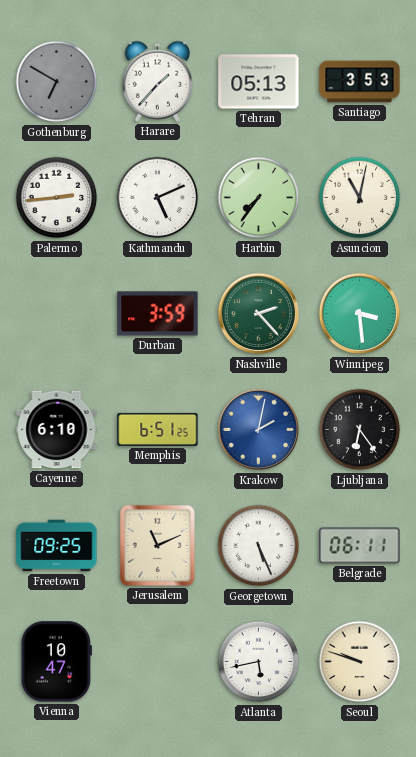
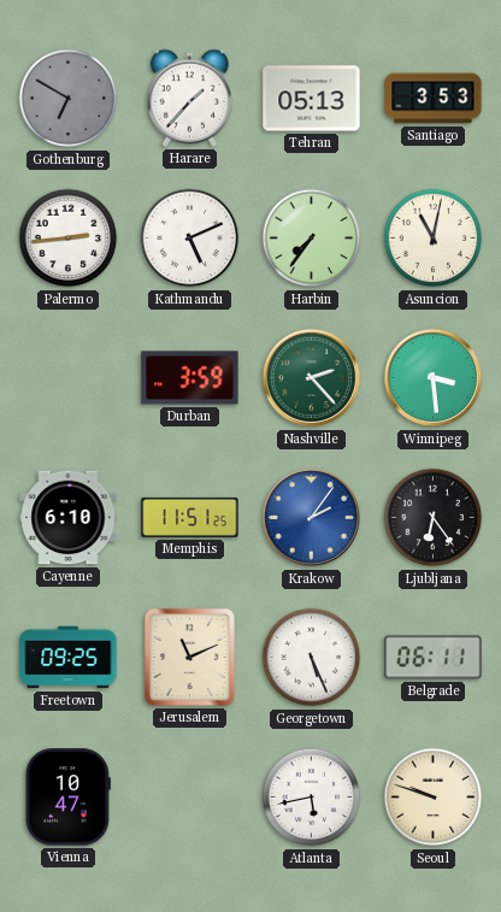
Memphis: 6:51 -> 11:51 (190, 517)
Krakow: 2:02 -> 2:06 (312, 518)
